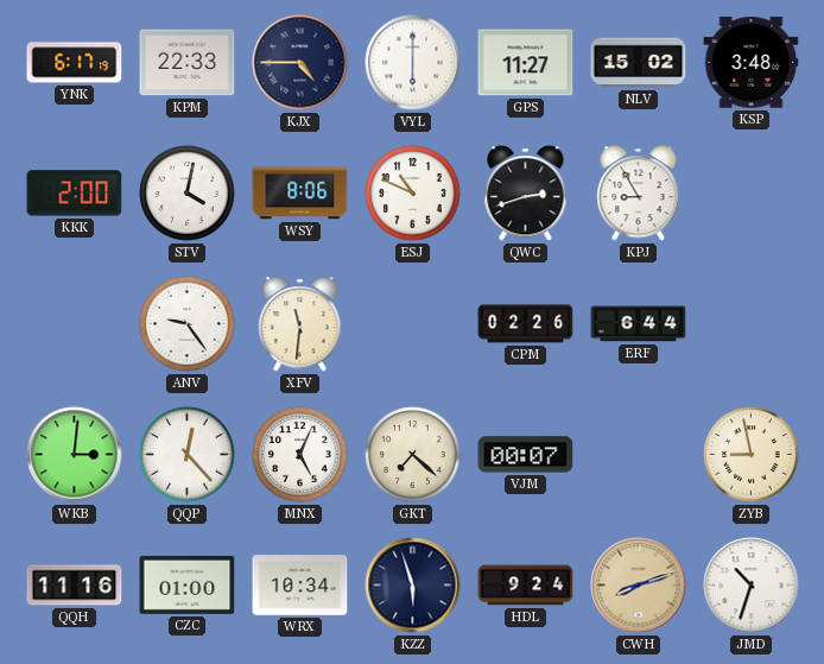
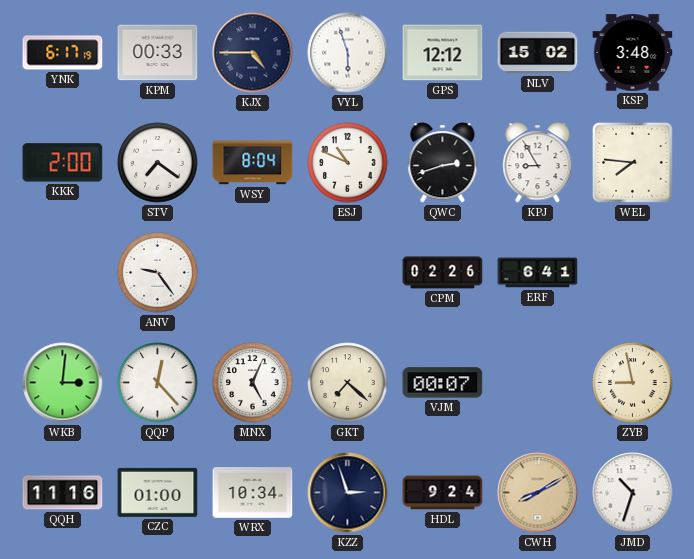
KPM: 22:33 -> 00:33 (158, 53)
VYL: 6:00 -> 5:57 (348, 53)
GPS: 11:27 -> 12:12 (443, 53)
STV: 4:02 -> 7:21 (158, 163)
WSY: 8:06 -> 8:04 (253, 163)
WEL: none -> 7:46 (633, 163)
XFV: 11:31 -> none (300, 324)
ERF: 6:44 -> 6:41 (538, 273)
KZZ: 5:57 -> 2:57 (348, 493)
CWH: 8:12 -> 8:10 (538, 493)
